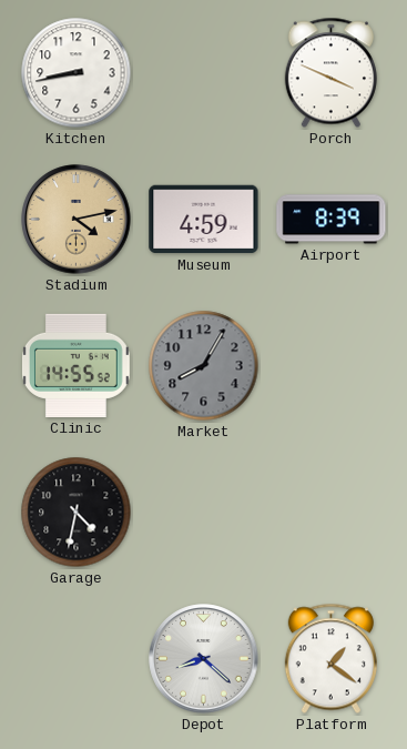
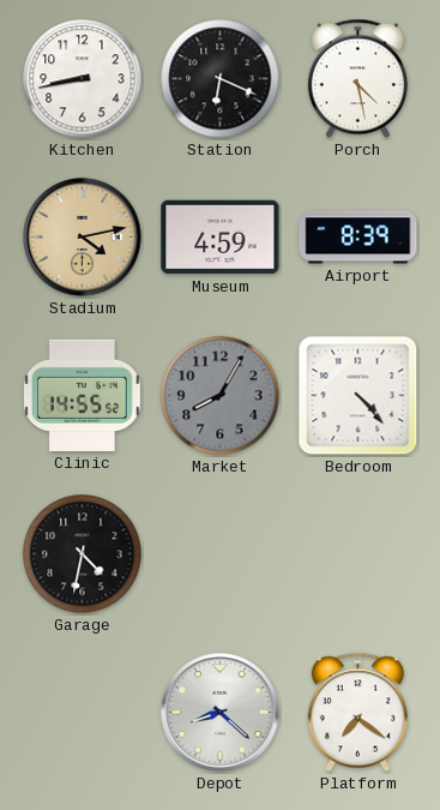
Station: none -> 6:19 (221, 79)
Porch: 3:49 -> 4:28 (357, 79)
Bedroom: none -> 4:23 (358, 396)
Platform: 1:21 -> 7:21 (357, 713)
